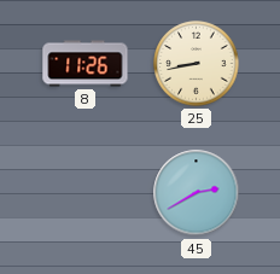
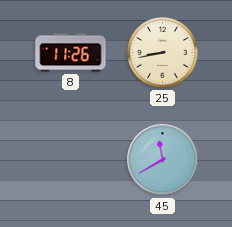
45: 2:40 -> 11:40 (163, 160)
